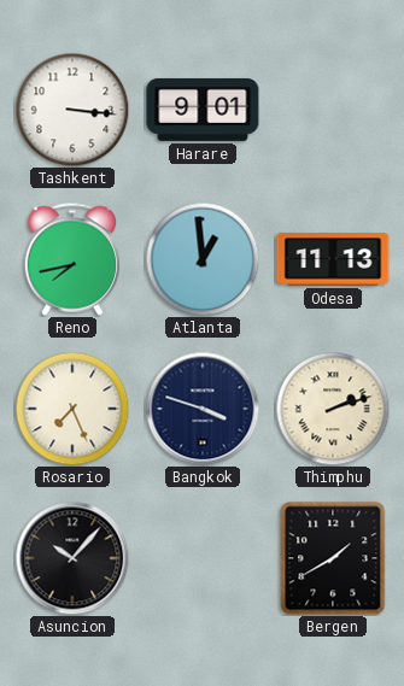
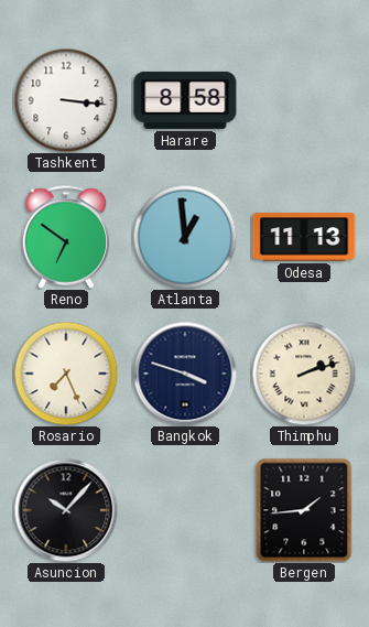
Harare: 9:01 -> 8:58 (185, 100)
Reno: 7:43 -> 6:51 (66, 237)
Bergen: 1:40 -> 1:44 (304, 510)
